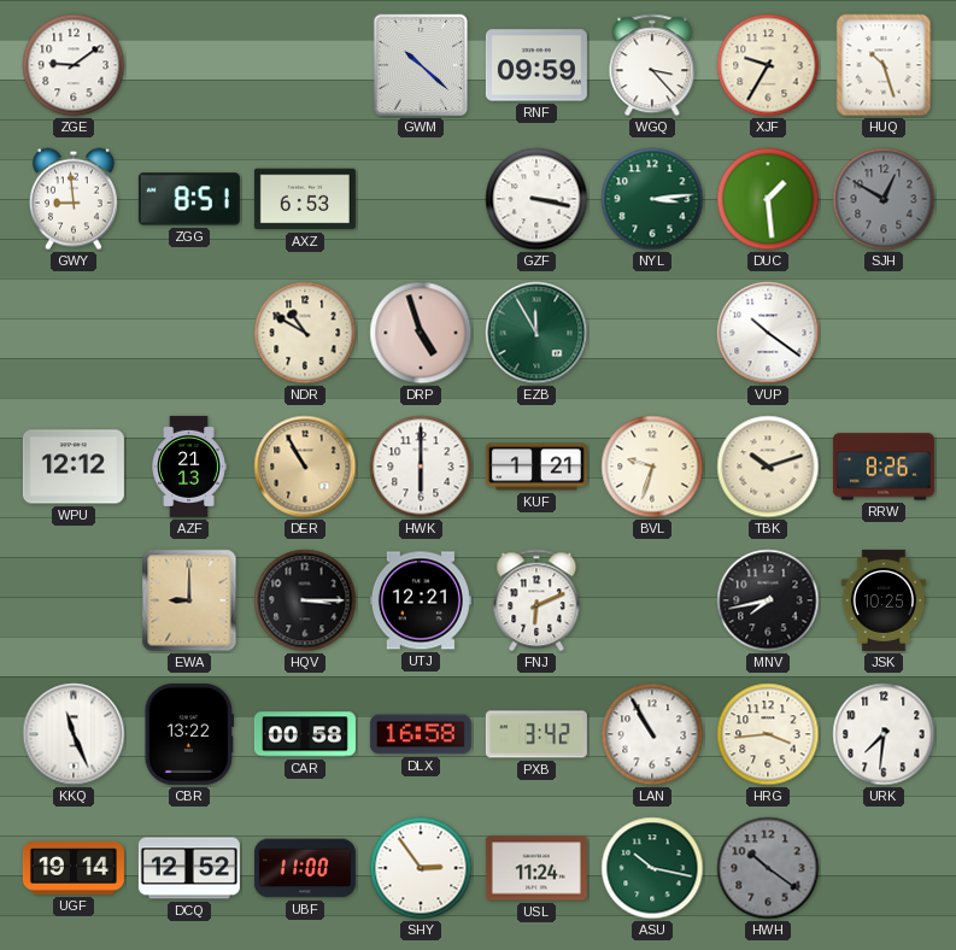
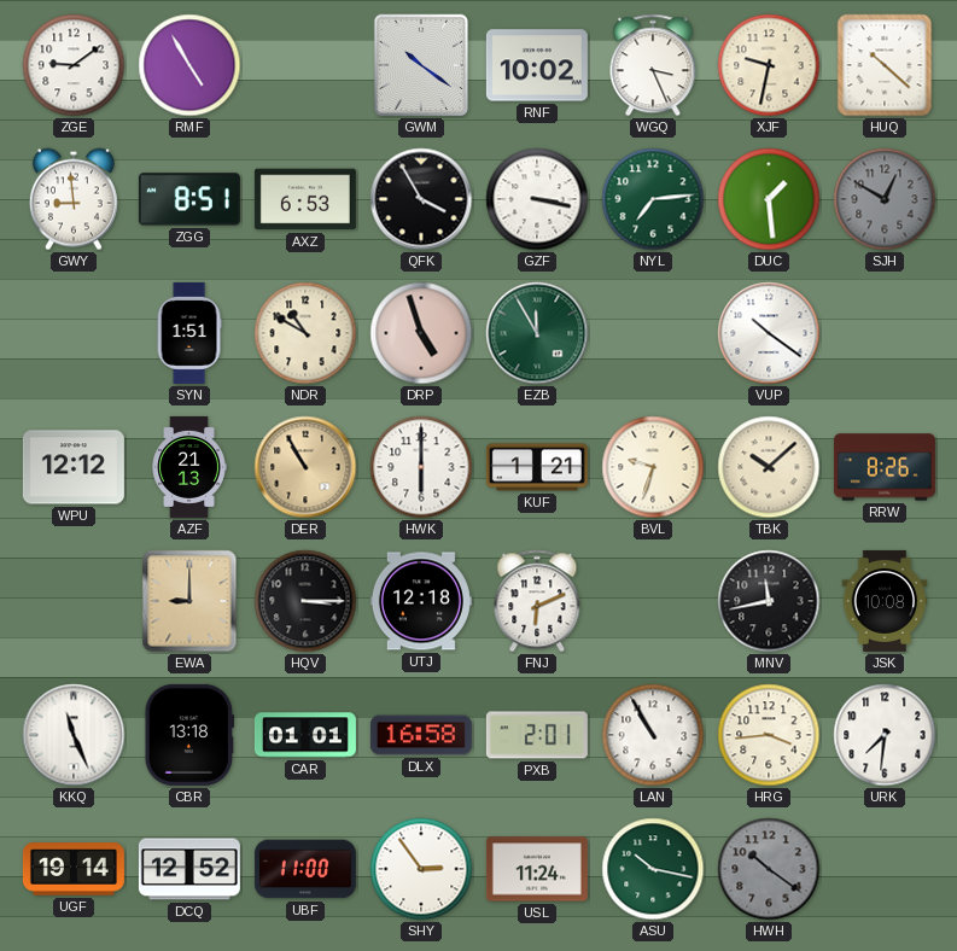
RMF: none -> 4:55 (189, 65)
GWM: 10:22 -> 10:21 (421, 65)
RNF: 09:59 -> 10:02 (537, 65)
WGQ: 3:23 -> 3:26 (653, 65)
XJF: 9:35 -> 9:32 (769, 65)
HUQ: 10:27 -> 10:22 (885, 65)
QFK: none -> 3:55 (421, 199)
NYL: 3:14 -> 7:14 (653, 199)
SYN: none -> 1:51 (189, 333)
TBK: 10:12 -> 10:08 (769, 467)
UTJ: 12:21 -> 12:18 (421, 601)
MNV: 7:43 -> 11:43 (769, 601)
JSK: 10:25 -> 10:08 (885, 601)
CBR: 13:22 -> 13:18 (188, 735)
CAR: 00:58 -> 01:01 (305, 735)
PXB: 3:42 -> 2:01 (537, 735)
